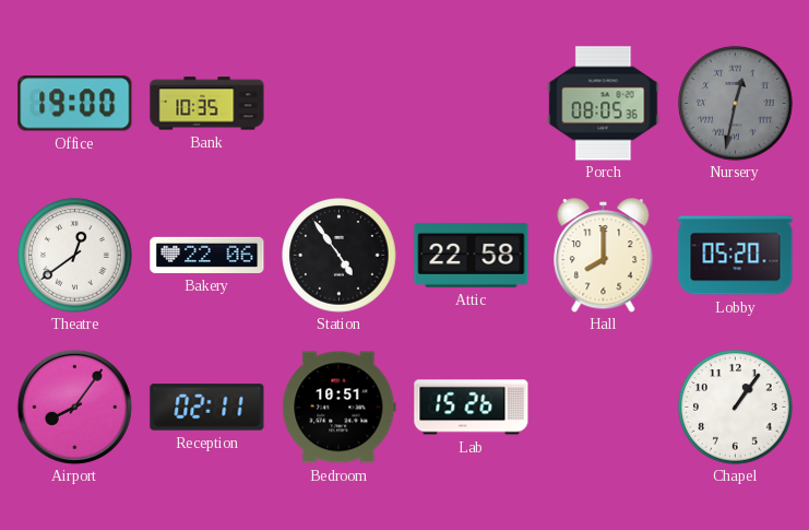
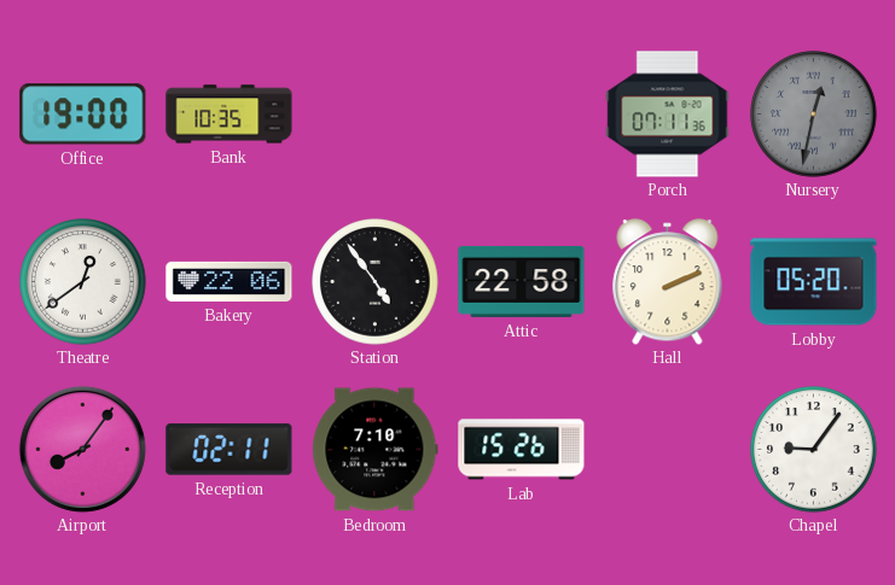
Porch: 08:05 -> 07:11 (668, 115)
Hall: 8:00 -> 2:11 (668, 282)
Bedroom: 10:51 -> 7:10 (376, 450)
Chapel: 1:06 -> 9:06 (814, 450)
